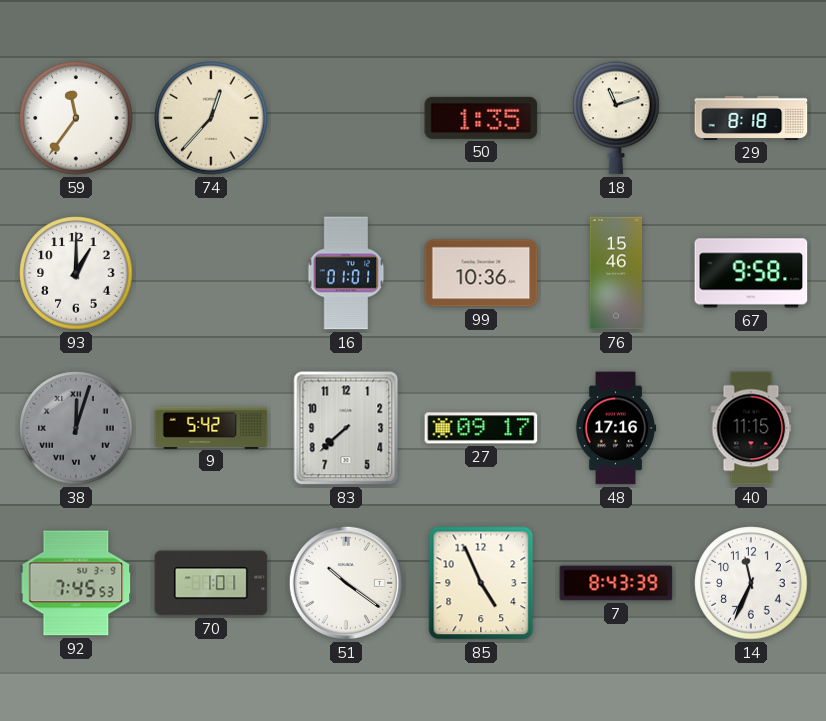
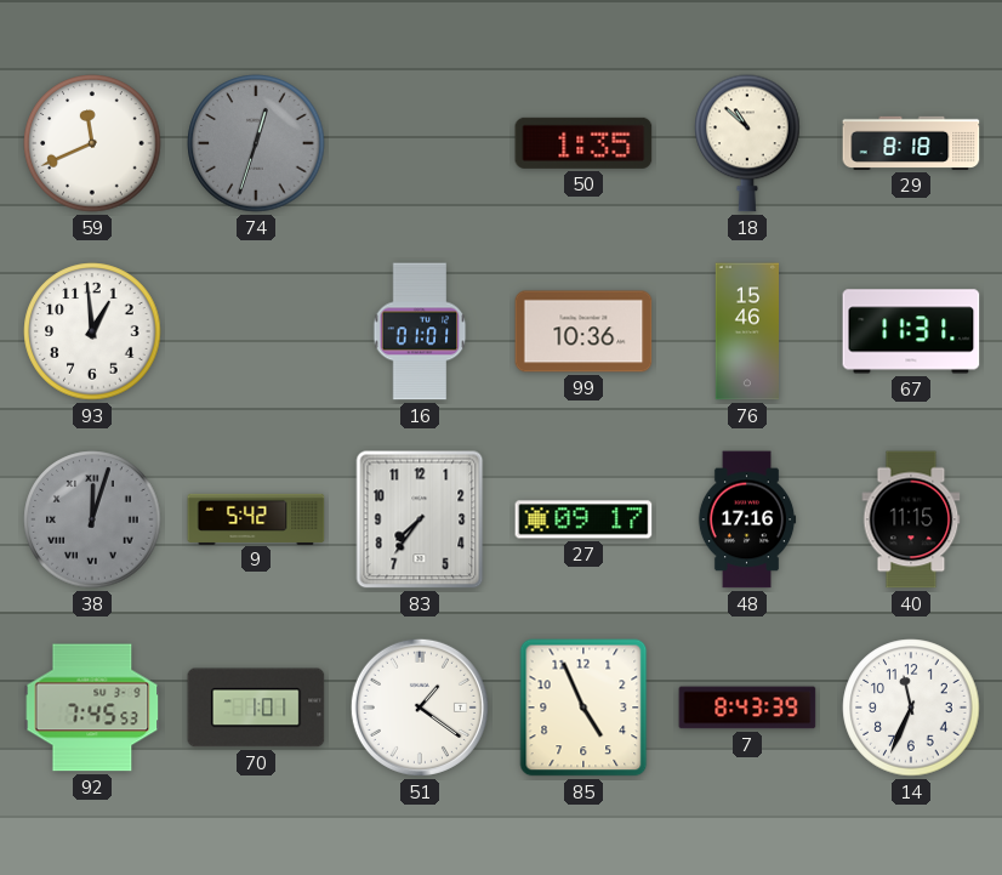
59: 11:36 -> 11:41 (92, 143)
74: 12:37 -> 12:33 (256, 143)
74 dial: cream -> grey (256, 143)
18: 11:12 -> 10:52 (747, 143)
93: 1:00 -> 12:59 (92, 331)
67: 9:58 -> 11:31 (911, 331)
83: 7:38 -> 7:36 (420, 519)
51: 10:21 -> 1:21 (420, 708)
